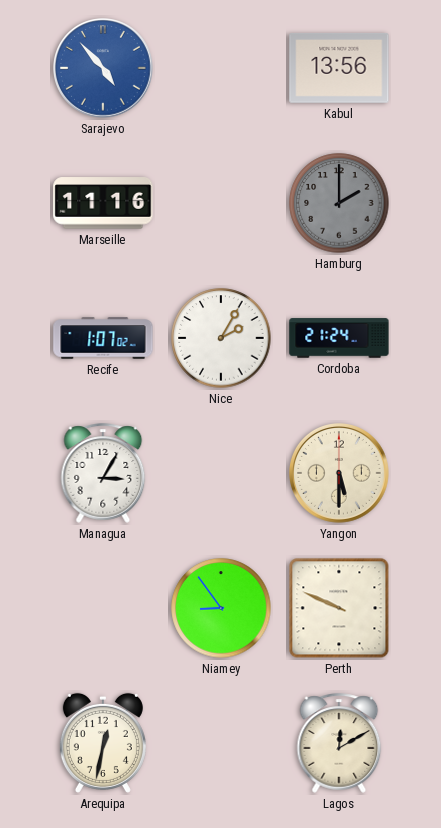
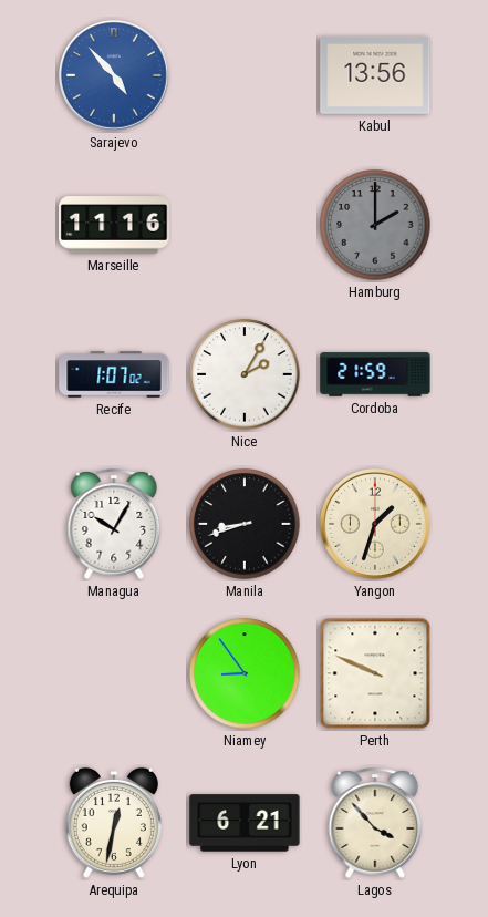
Cordoba: 21:24 -> 21:59 (375, 374)
Managua: 3:05 -> 10:05 (114, 524)
Manila: none -> 8:42 (245, 524)
Yangon: 5:30 -> 1:33 (376, 525)
Lyon: none -> 6:21 (245, 823)
Lagos: 12:10 -> 3:53 (375, 823)
